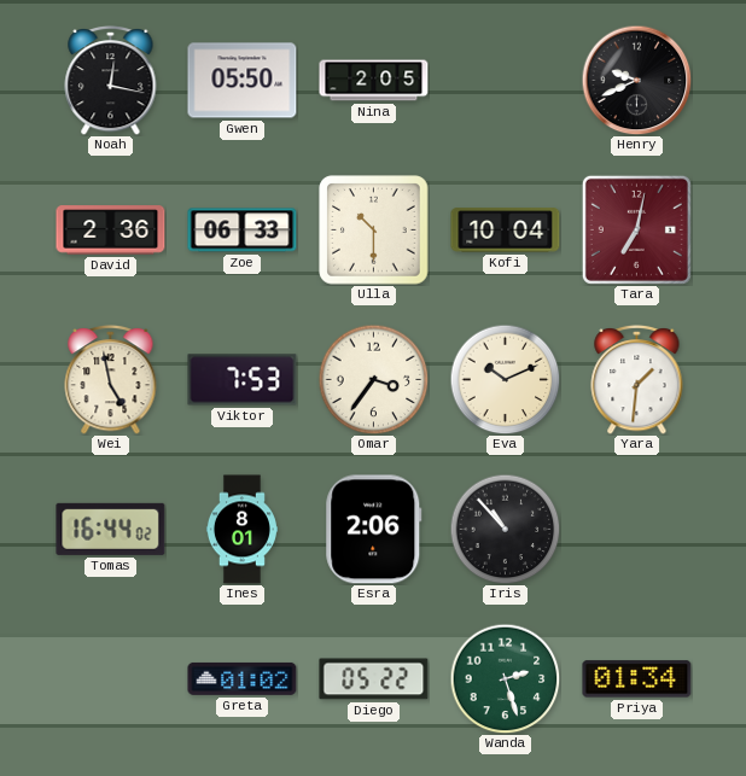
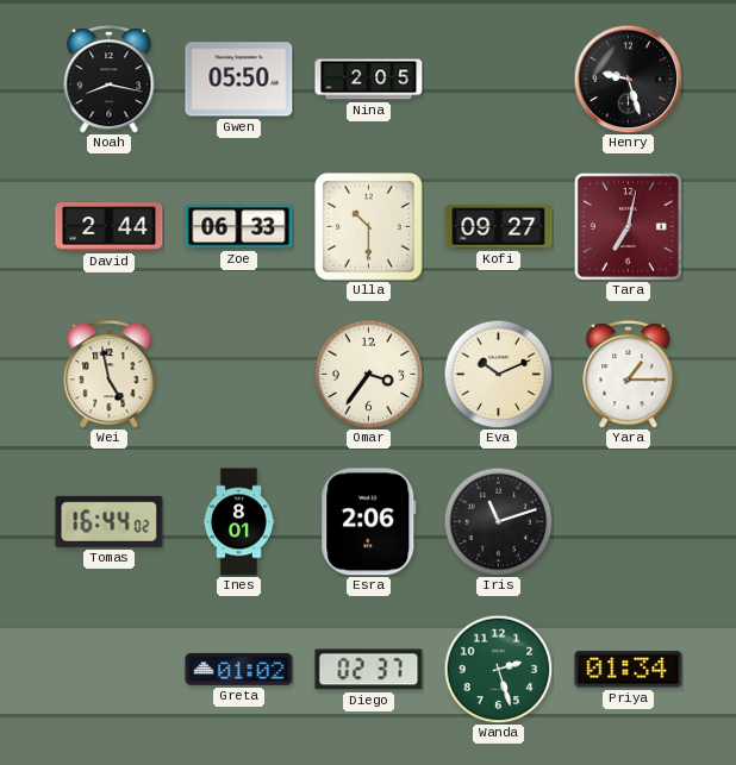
Noah: 12:17 -> 8:17 (110, 79)
Henry: 9:41 -> 9:27 (628, 79)
David: 2:36 -> 2:44 (110, 227)
Kofi: 10:04 -> 09:27 (499, 227)
Viktor: 7:53 -> none (243, 380)
Yara: 1:31 -> 1:15 (629, 374)
Iris: 10:53 -> 11:12 (498, 521)
Diego: 05:22 -> 02:37 (369, 670)
